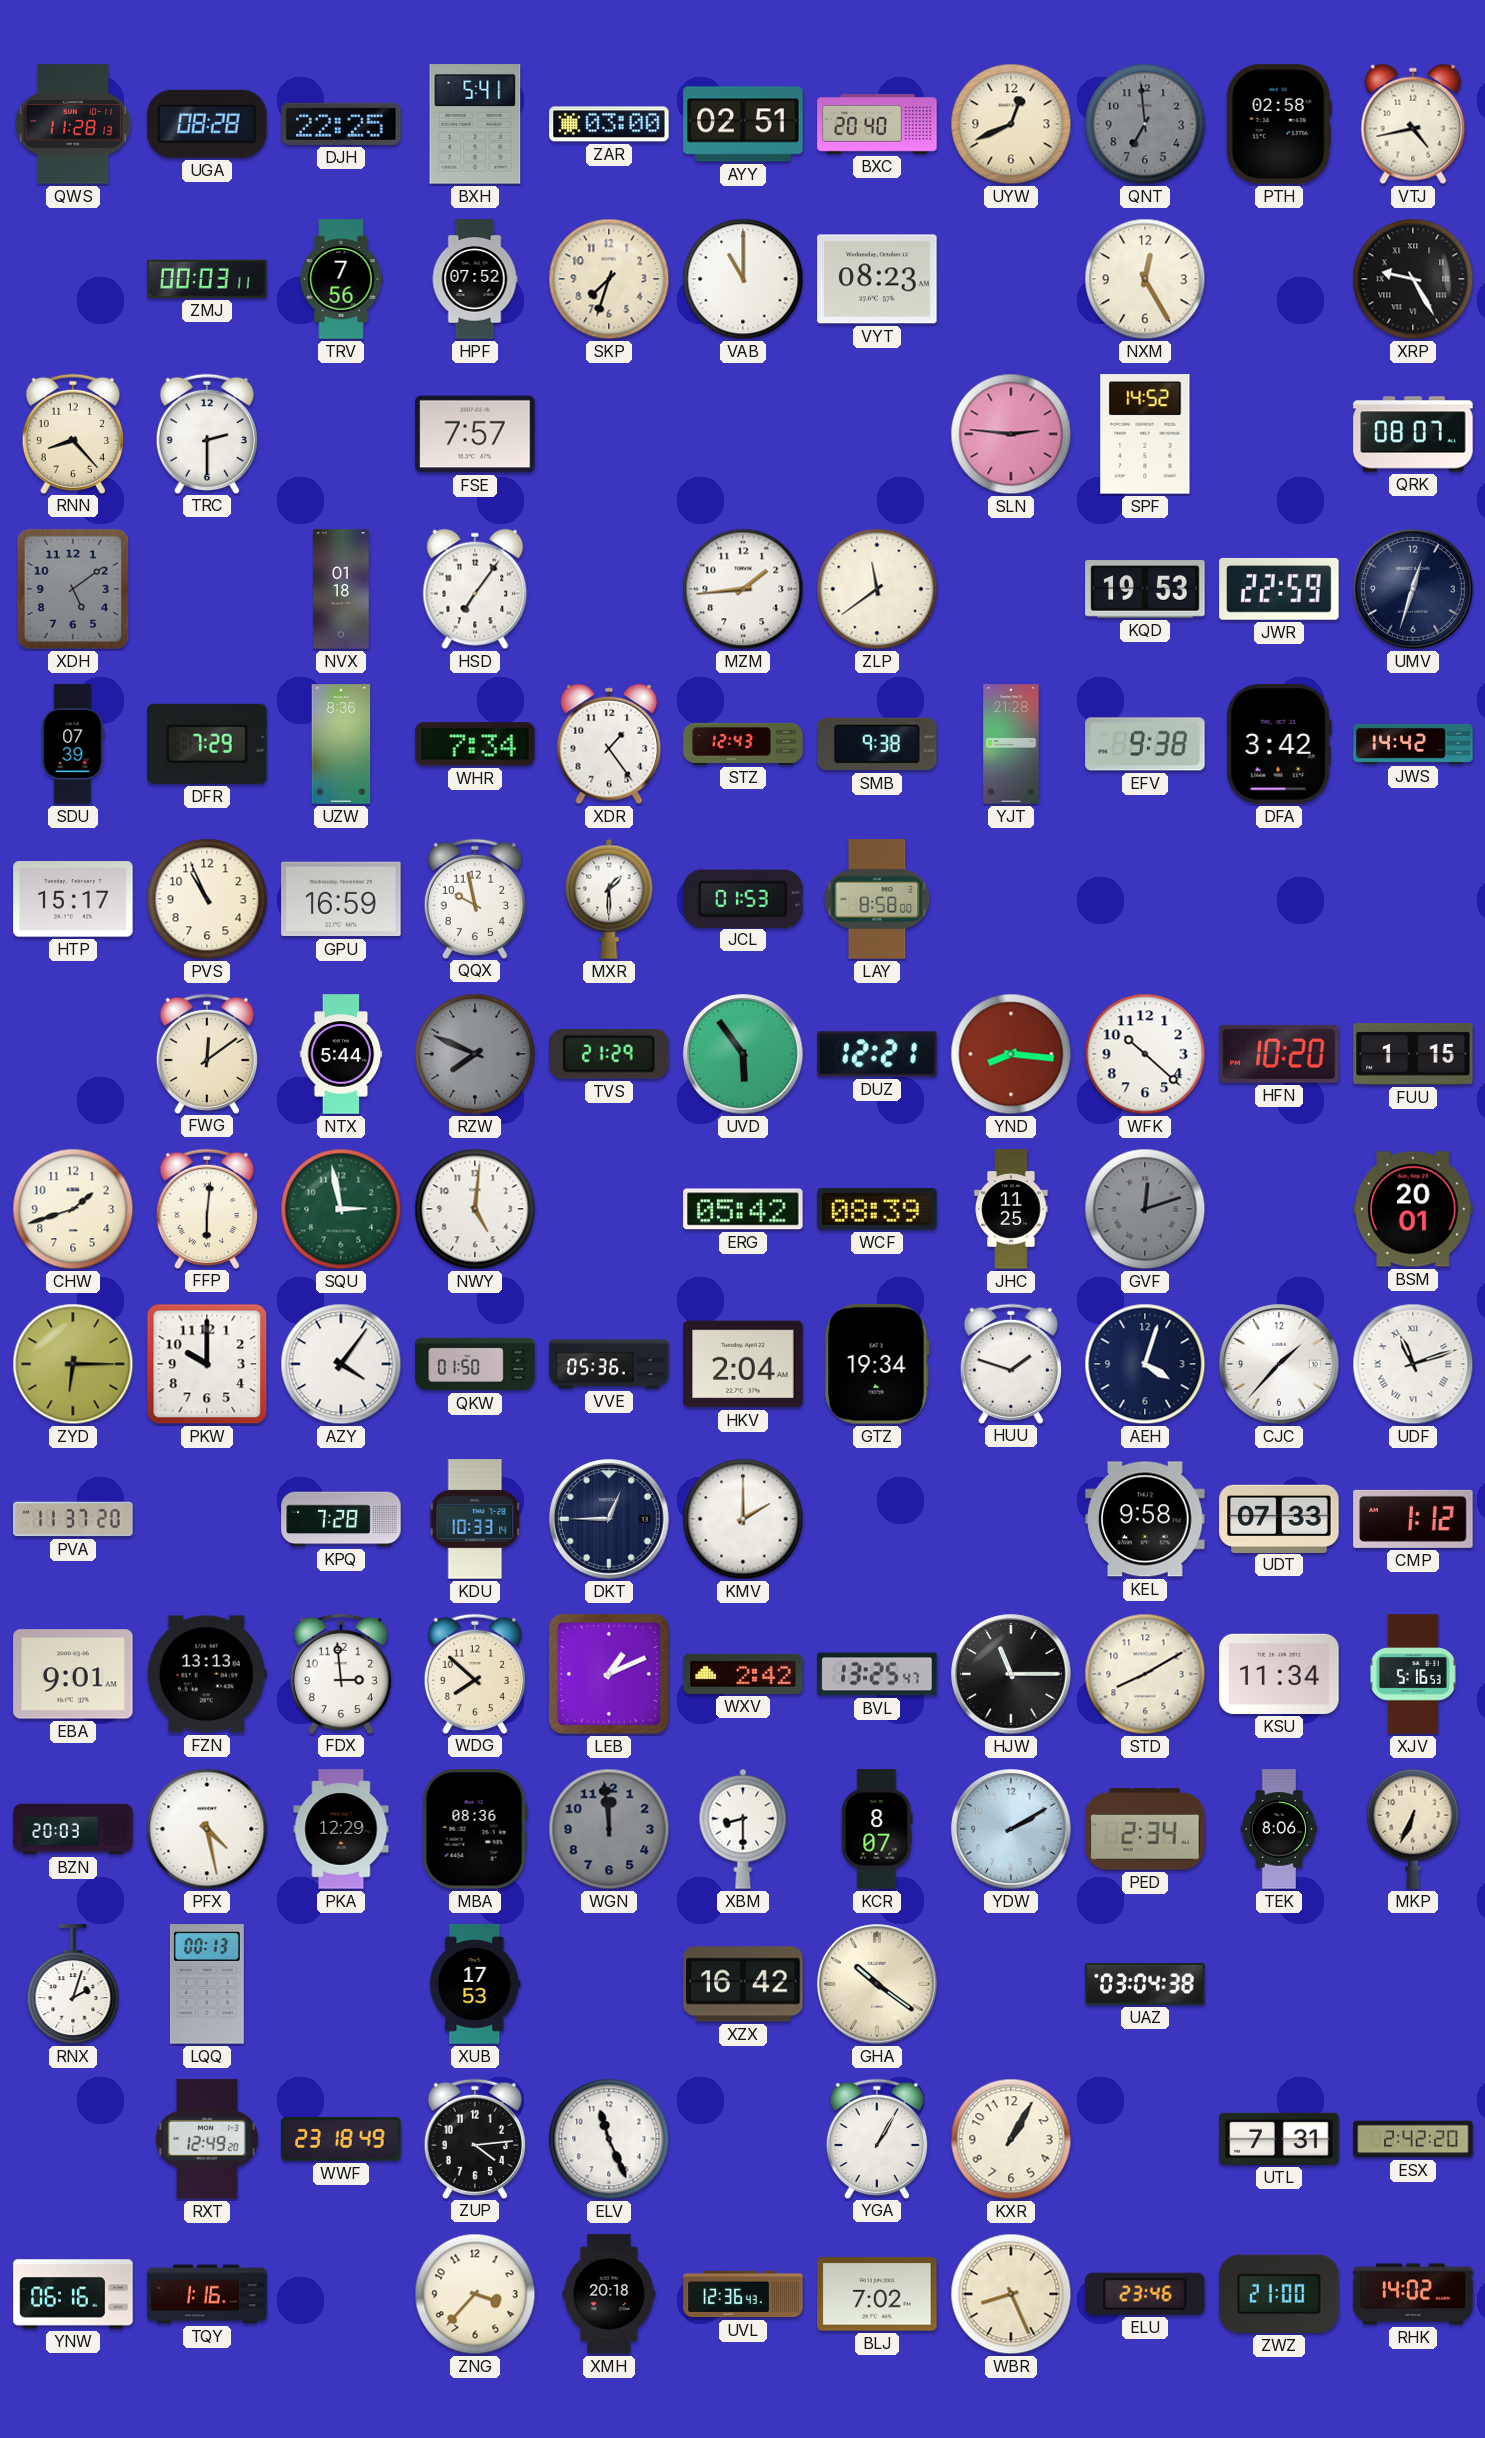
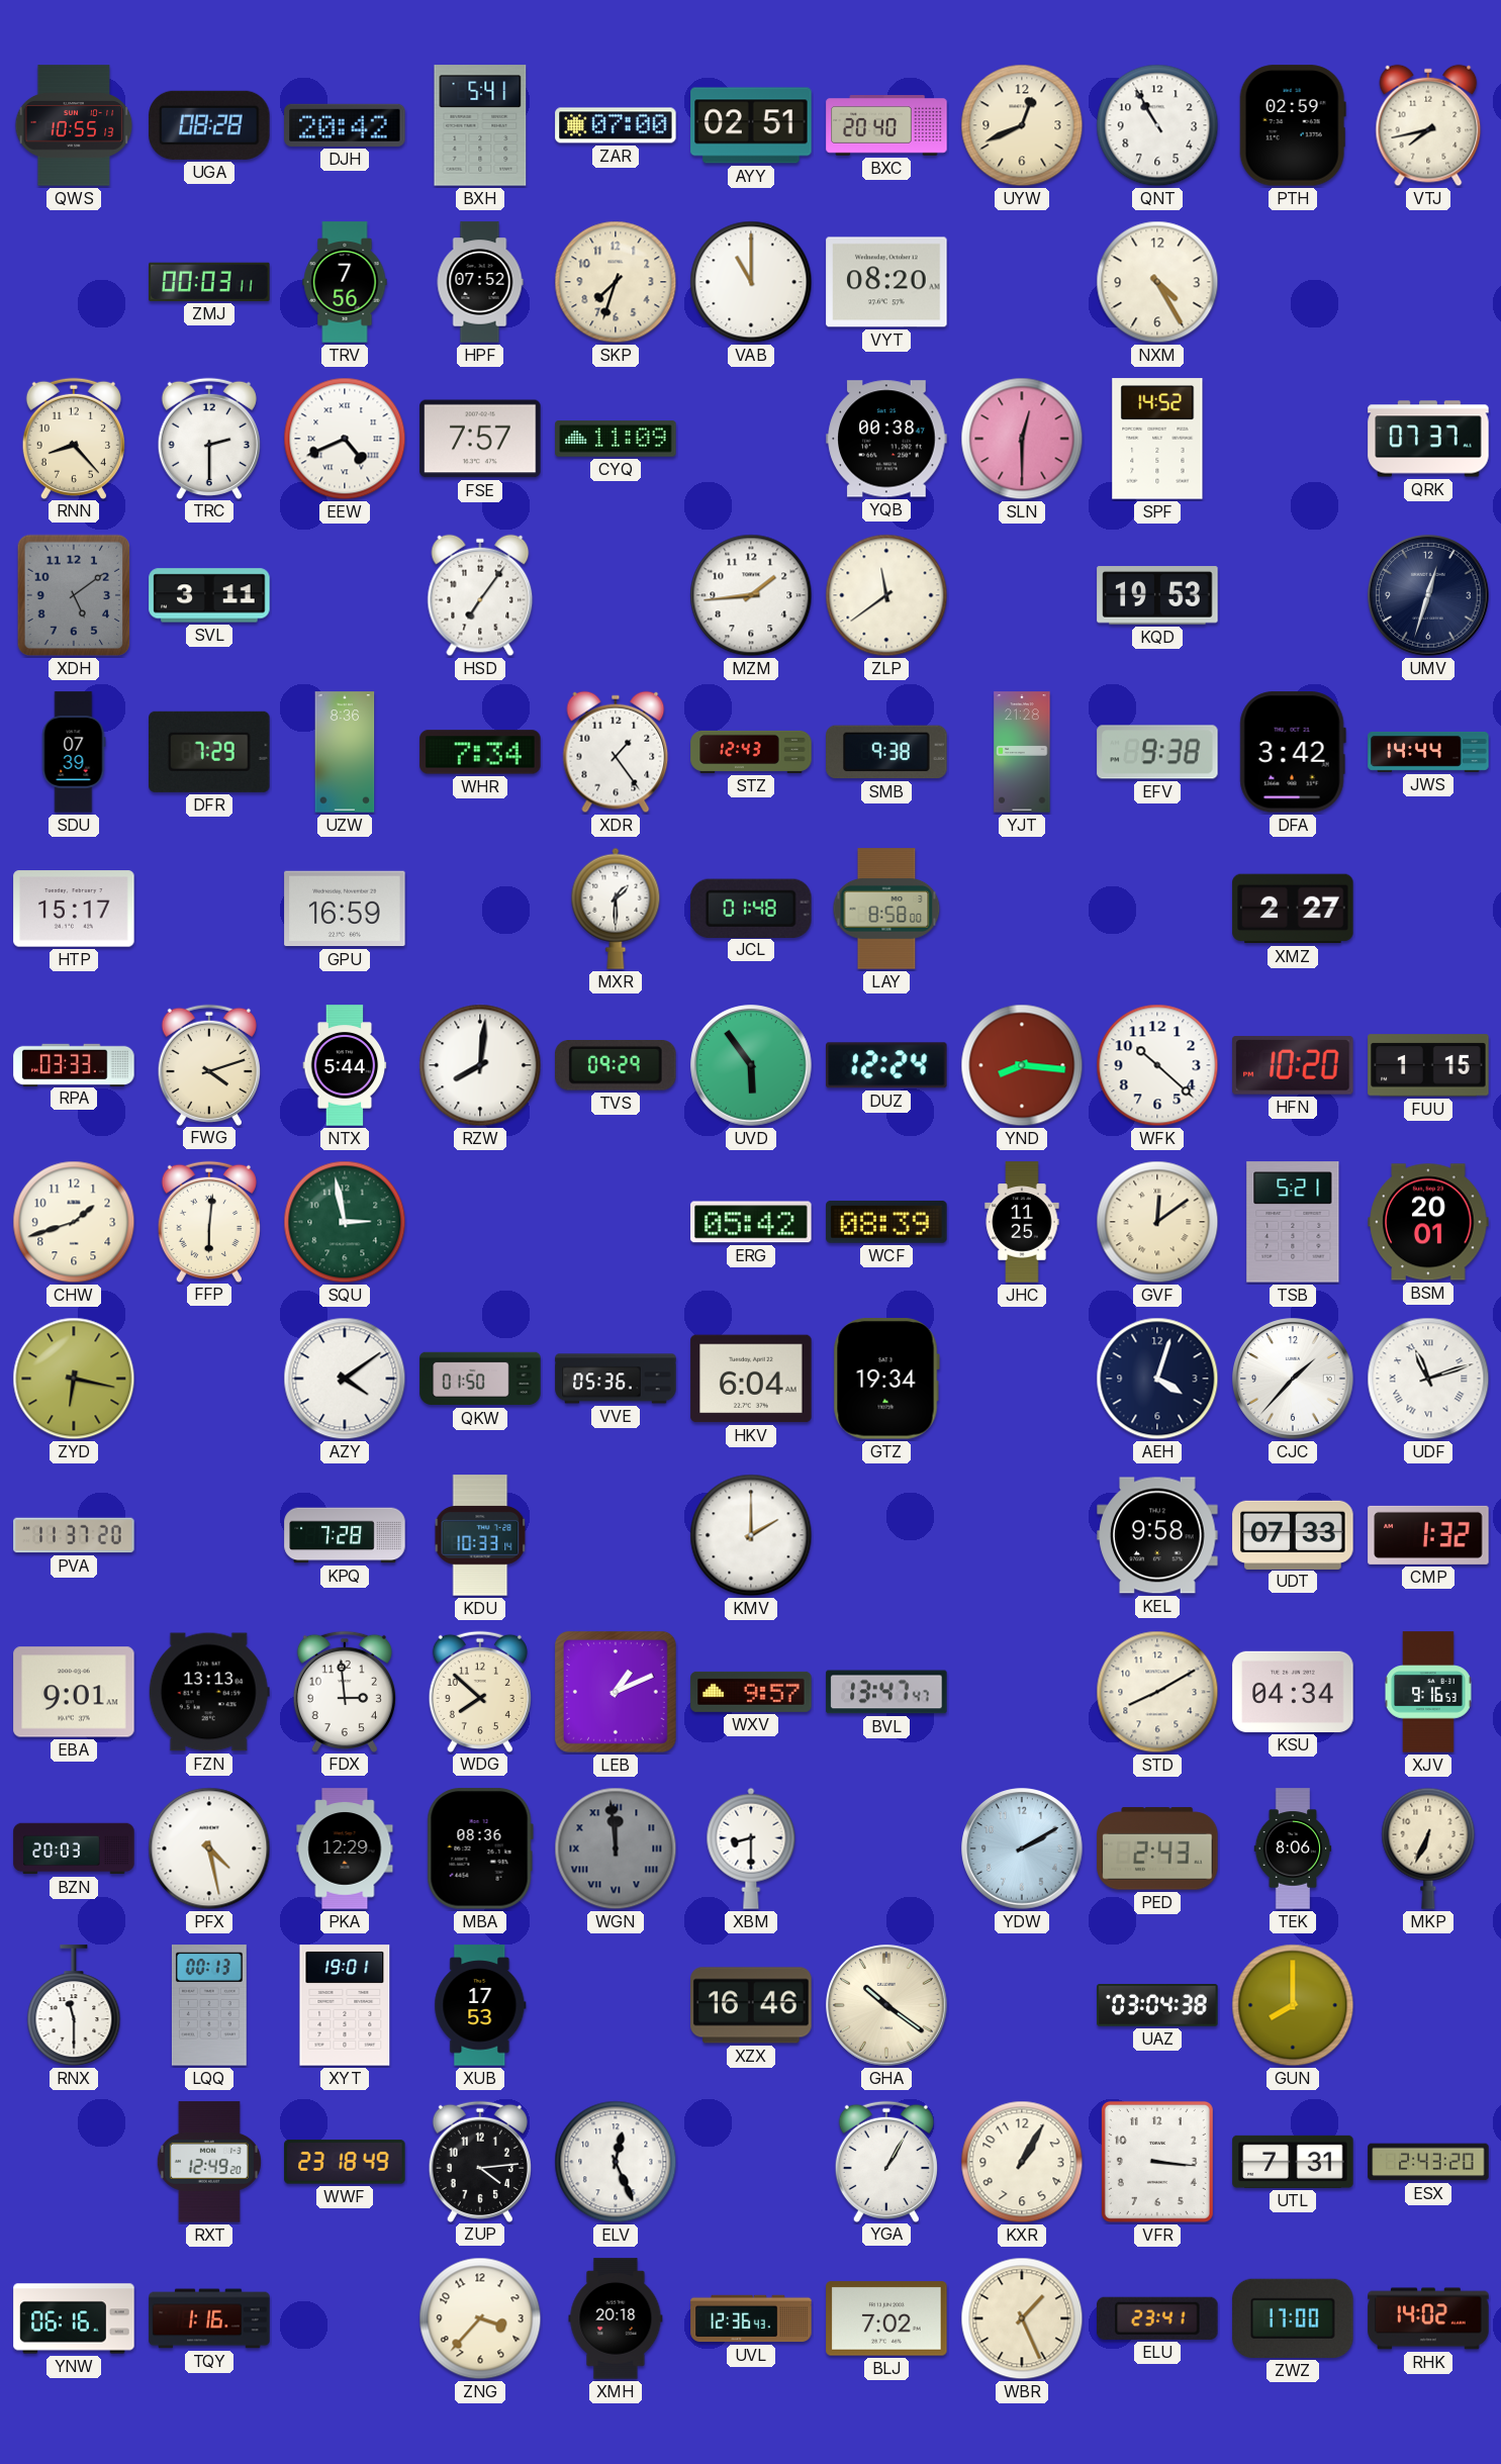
QWS: 11:28 -> 10:55 (74, 125)
DJH: 22:25 -> 20:42 (345, 125)
ZAR: 03:00 -> 07:00 (616, 125)
QNT: 6:59 -> 10:55 (1157, 125)
QNT dial: grey -> white (1157, 125)
PTH: 02:58 -> 02:59 (1293, 125)
VTJ: 4:43 -> 7:43 (1428, 125)
VYT: 08:23 -> 08:20 (886, 282)
NXM: 12:25 -> 4:25 (1157, 282)
XRP: 9:25 -> none (1413, 279)
EEW: none -> 4:41 (345, 439)
CYQ: none -> 11:09 (616, 439)
YQB: none -> 00:38 (886, 439)
SLN: 2:46 -> 12:30 (1022, 439)
QRK: 08:07 -> 07:37 (1428, 439)
SVL: none -> 3:11 (209, 595)
NVX: 01:18 -> none (341, 589)
JWR: 22:59 -> none (1279, 589)
JWS: 14:42 -> 14:44 (1428, 752)
PVS: 10:56 -> none (207, 899)
QQX: 9:58 -> none (475, 898)
JCL: 01:53 -> 01:48 (751, 908)
XMZ: none -> 2:27 (1293, 909)
RPA: none -> 03:33 (74, 1064)
FWG: 12:09 -> 4:12 (209, 1064)
RZW: 7:49 -> 8:01 (480, 1065)
RZW dial: grey -> white (480, 1065)
TVS: 21:29 -> 09:29 (616, 1066)
DUZ: 12:21 -> 12:24 (887, 1065)
NWY: 5:01 -> none (475, 1209)
GVF: 12:12 -> 12:09 (1157, 1222)
GVF dial: grey -> cream (1157, 1222)
TSB: none -> 5:21 (1293, 1222)
ZYD: 6:15 -> 6:17 (74, 1379)
PKW: 10:00 -> none (207, 1364)
AZY: 4:06 -> 4:09 (345, 1379)
HKV: 2:04 -> 6:04 (751, 1379)
HUU: 1:48 -> none (1011, 1363)
DKT: 12:45 -> none (609, 1519)
CMP: 1:12 -> 1:32 (1428, 1535)
WXV: 2:42 -> 9:57 (751, 1692)
BVL: 13:25 -> 13:47 (886, 1692)
HJW: 11:15 -> none (1011, 1674)
KSU: 11:34 -> 04:34 (1293, 1692)
XJV: 5:16 -> 9:16 (1428, 1692)
WGN numerals: Arabic -> Roman (616, 1849)
KCR: 8:07 -> none (877, 1829)
PED: 2:34 -> 2:43 (1157, 1849)
RNX: 2:03 -> 11:30 (74, 2006)
XYT: none -> 19:01 (345, 2005)
XZX: 16:42 -> 16:46 (751, 2005)
GUN: none -> 8:00 (1293, 2005)
ELV: 11:26 -> 12:26 (616, 2162)
VFR: none -> 3:16 (1157, 2162)
ESX: 2:42 -> 2:43 (1428, 2162)
WBR: 8:26 -> 1:26 (1022, 2318)
ELU: 23:46 -> 23:41 (1157, 2318)
ZWZ: 21:00 -> 17:00 (1293, 2318)
